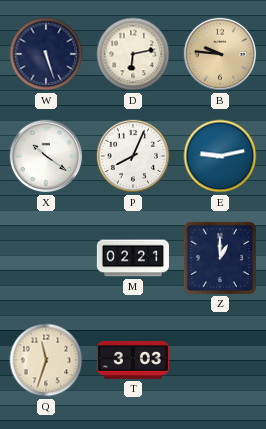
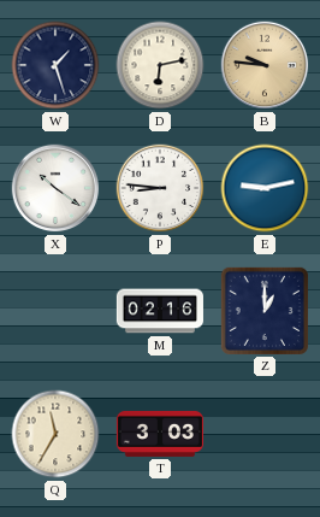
W: 5:27 -> 1:27 (55, 65)
P: 8:04 -> 8:46 (160, 188)
M: 02:21 -> 02:16 (160, 311)
Q: 11:33 -> 11:35 (55, 434)
